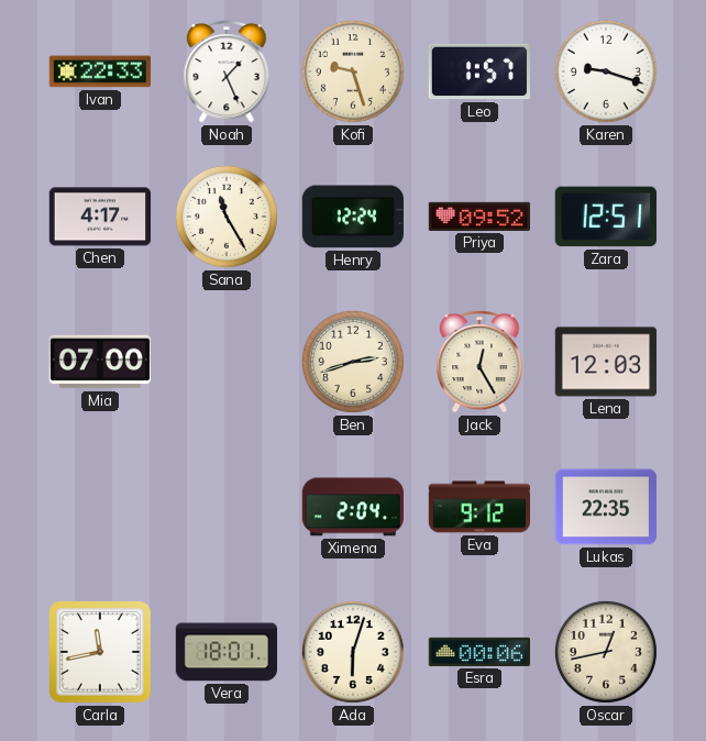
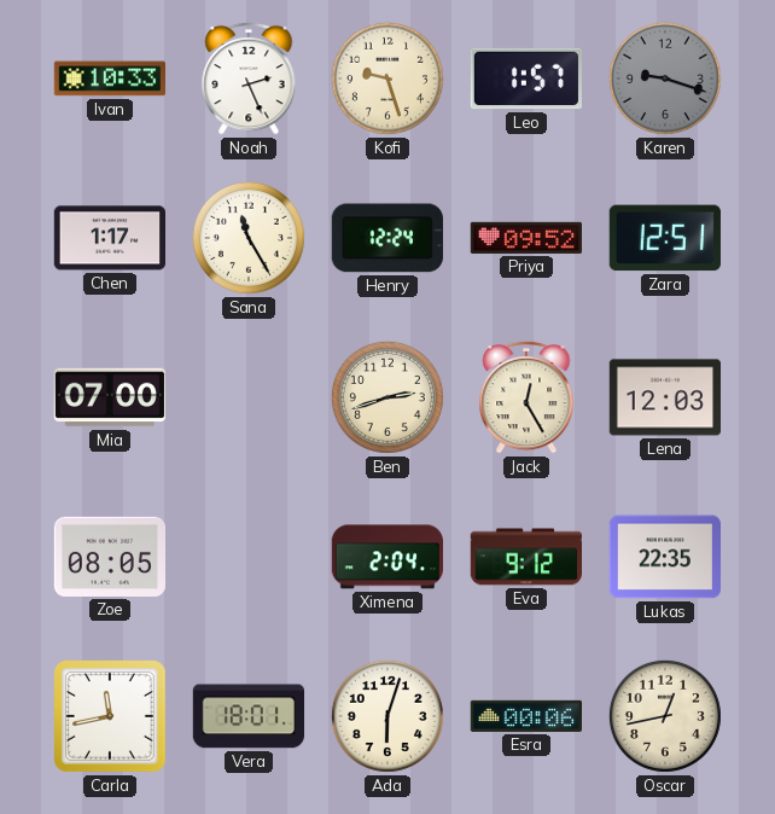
Ivan: 22:33 -> 10:33 (109, 79)
Noah: 1:26 -> 2:26 (249, 79)
Karen dial: white -> grey (665, 79)
Chen: 4:17 -> 1:17 (109, 238)
Zoe: none -> 08:05 (109, 557)
